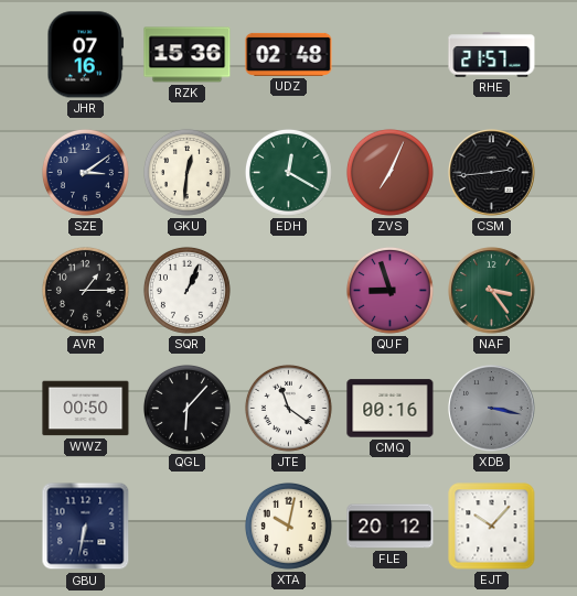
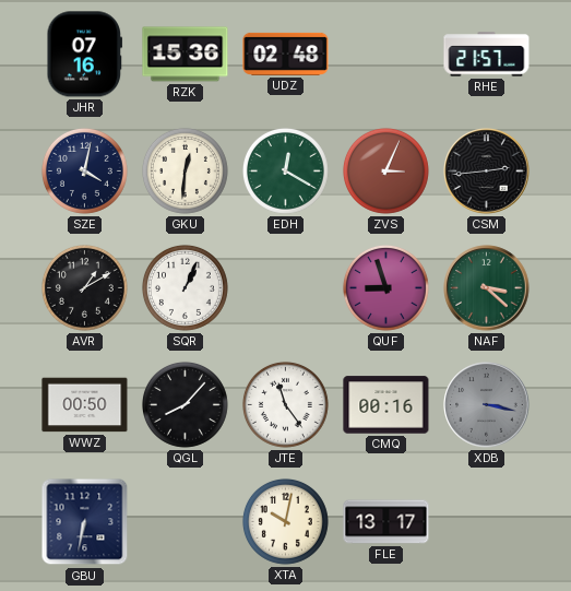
SZE: 3:09 -> 4:02 (84, 170)
ZVS: 7:04 -> 3:04 (385, 170)
AVR: 1:15 -> 1:10 (84, 287)
NAF: 3:24 -> 3:22 (487, 288)
QGL: 6:07 -> 8:07 (185, 404)
JTE: 11:21 -> 11:24 (285, 404)
FLE: 20:12 -> 13:17 (386, 522)
EJT: 10:07 -> none (492, 527)
